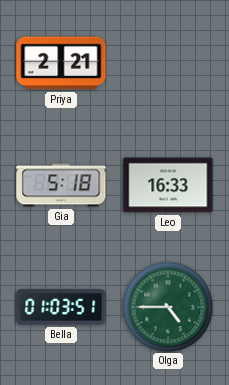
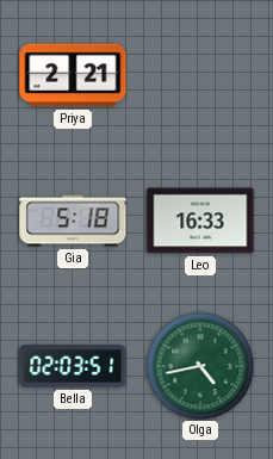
Bella: 01:03 -> 02:03 (73, 366)
Olga: 4:45 -> 4:43 (200, 366)
